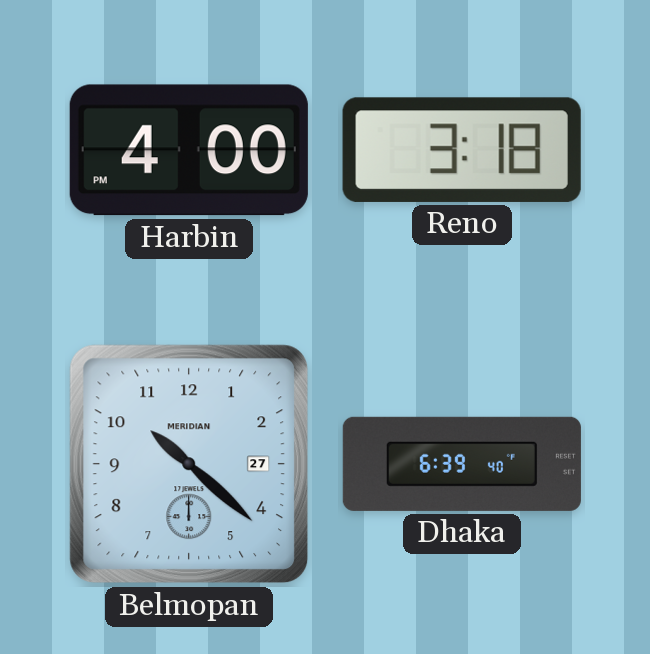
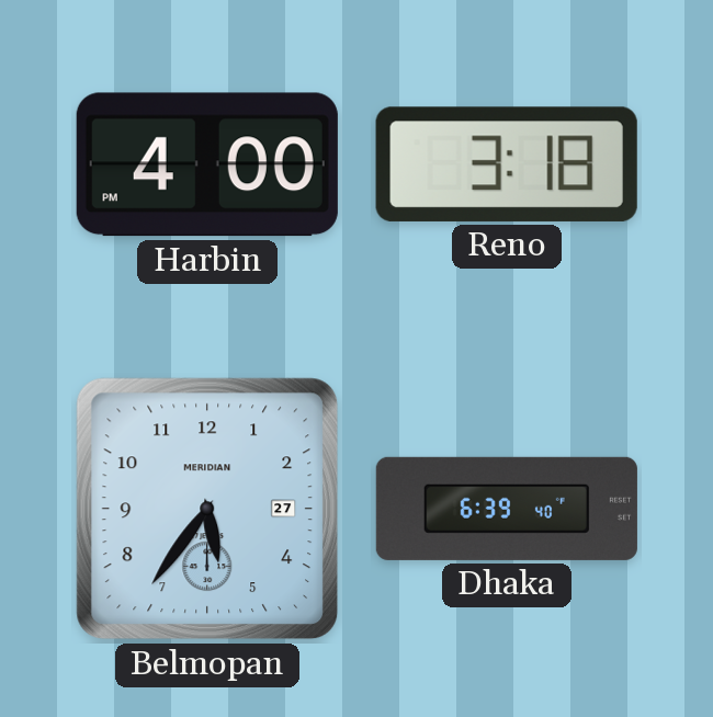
Belmopan: 10:22 -> 5:36 (207, 509)
